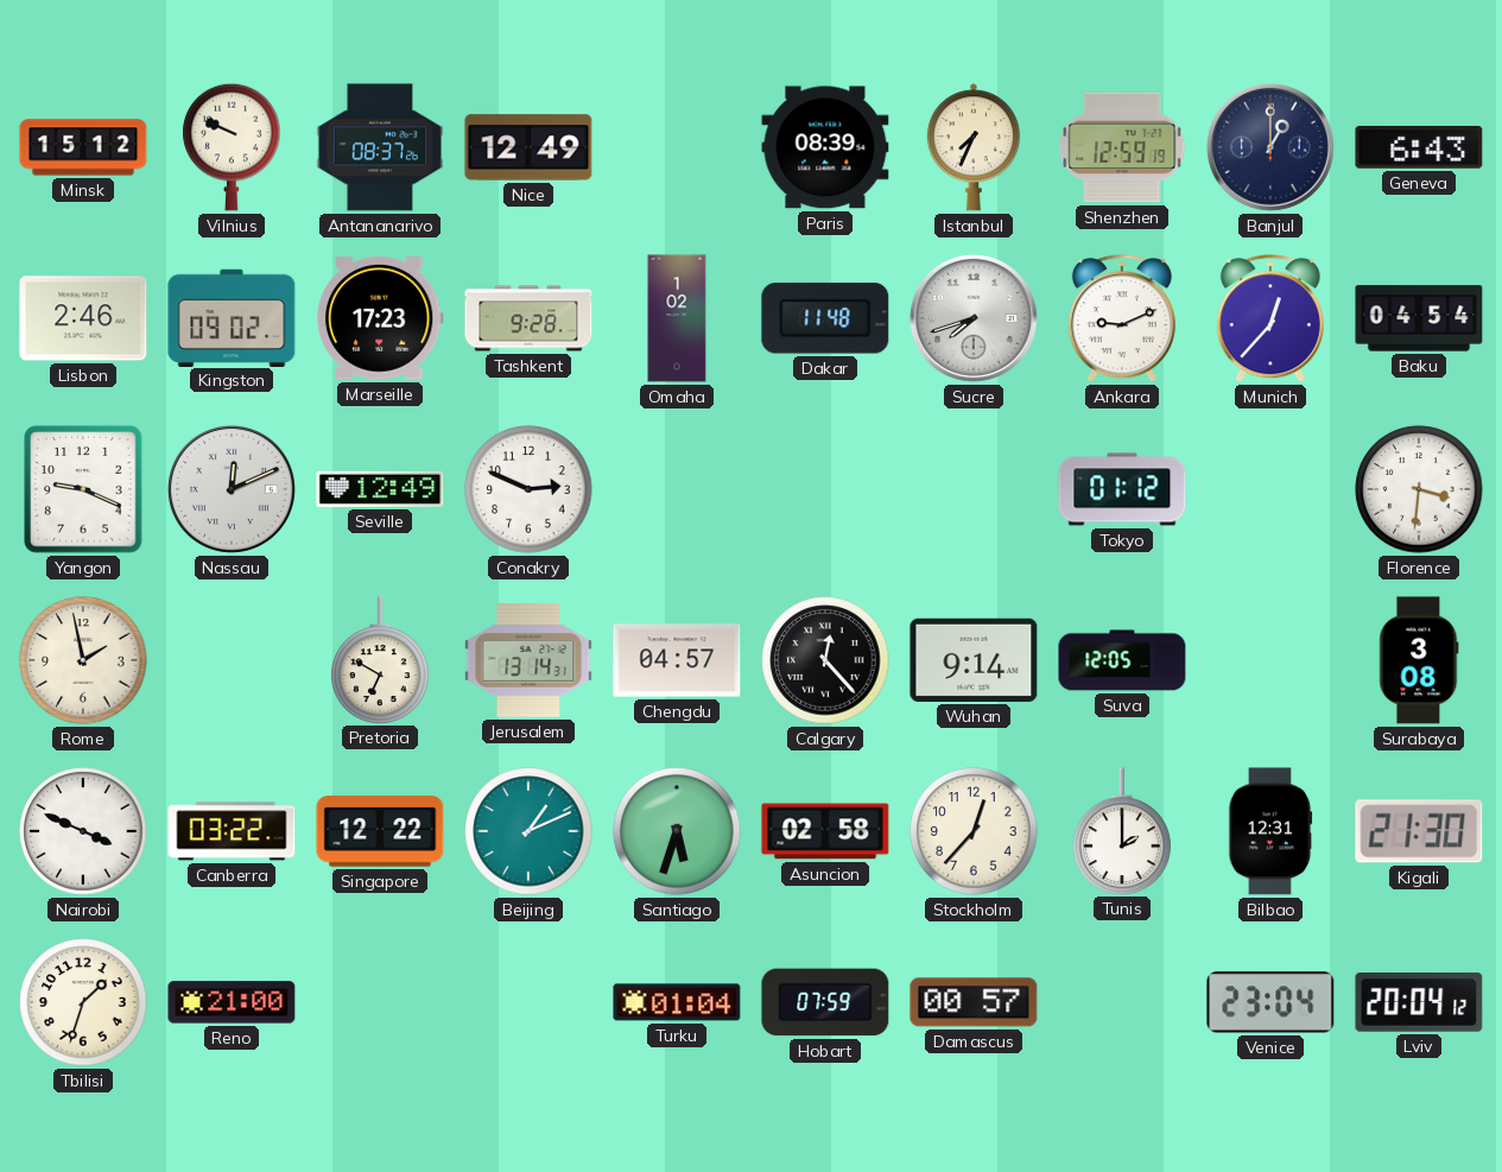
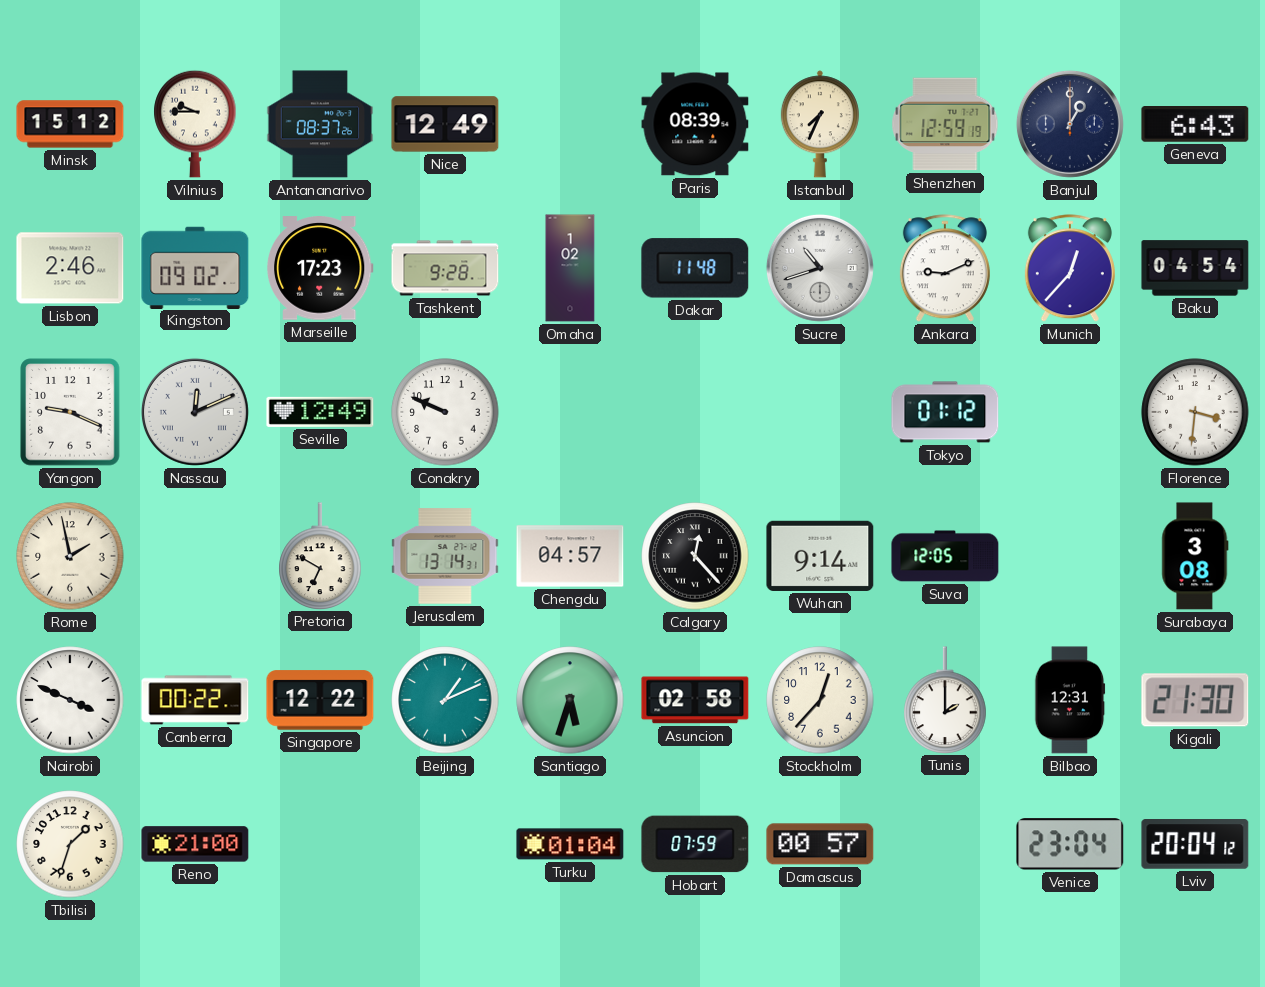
Vilnius: 9:49 -> 9:45 (195, 124)
Sucre: 7:42 -> 10:42 (820, 268)
Conakry: 2:49 -> 9:49 (445, 412)
Canberra: 03:22 -> 00:22 (195, 700)
